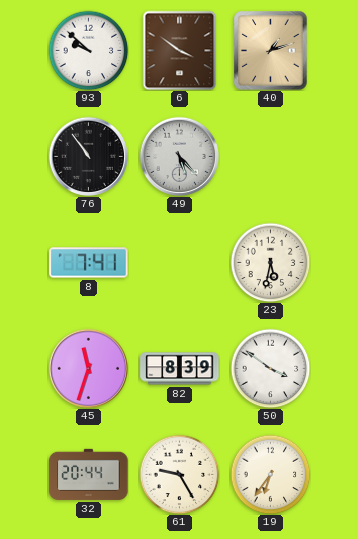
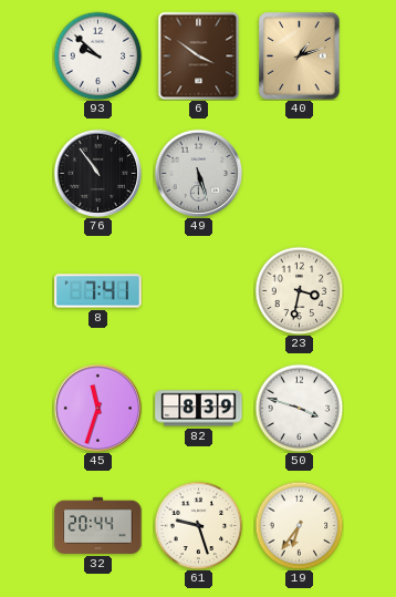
49: 5:23 -> 5:27 (198, 173)
23: 5:32 -> 3:32 (299, 290)
50: 3:51 -> 3:48 (299, 408)
61: 9:25 -> 9:27 (198, 525)
